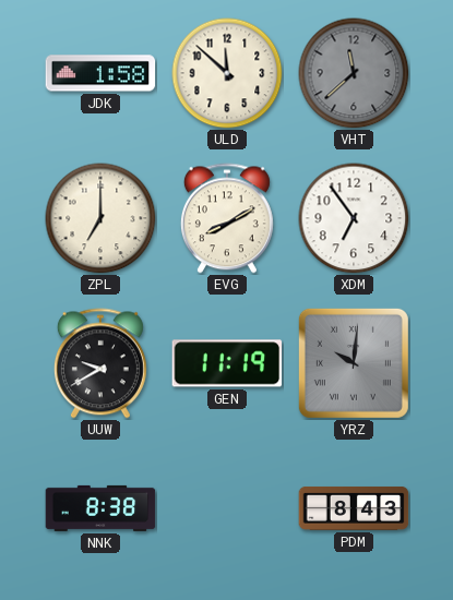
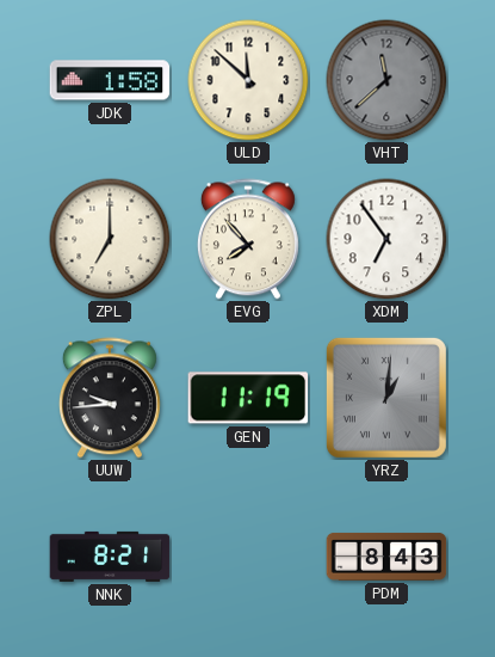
EVG: 8:10 -> 7:53 (248, 239)
UUW: 9:40 -> 9:44 (110, 398)
YRZ: 10:01 -> 1:01 (386, 398)
NNK: 8:38 -> 8:21 (110, 557)
